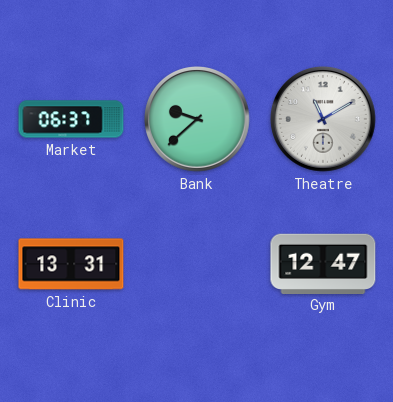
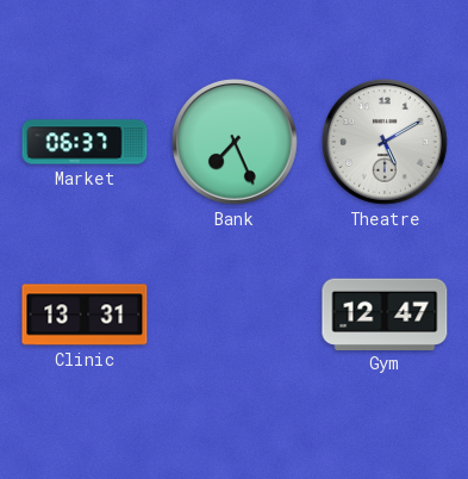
Bank: 9:38 -> 7:26 (236, 143)
Theatre: 11:10 -> 5:10 (386, 143)
